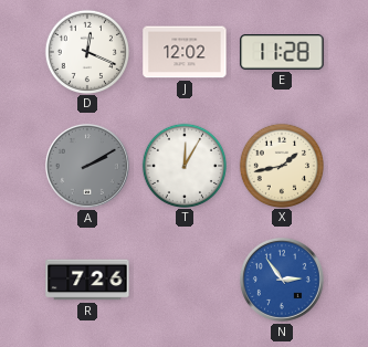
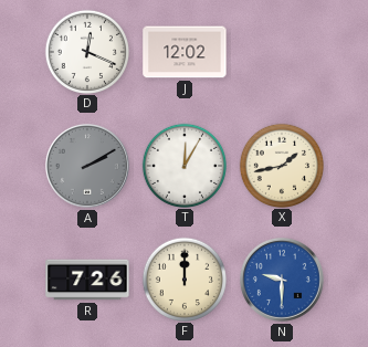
E: 11:28 -> none (282, 52)
F: none -> 12:00 (183, 278)
N: 2:54 -> 9:30 (282, 280)
